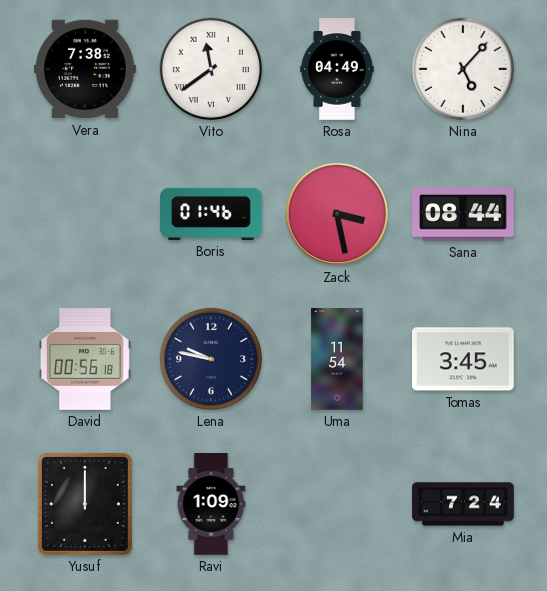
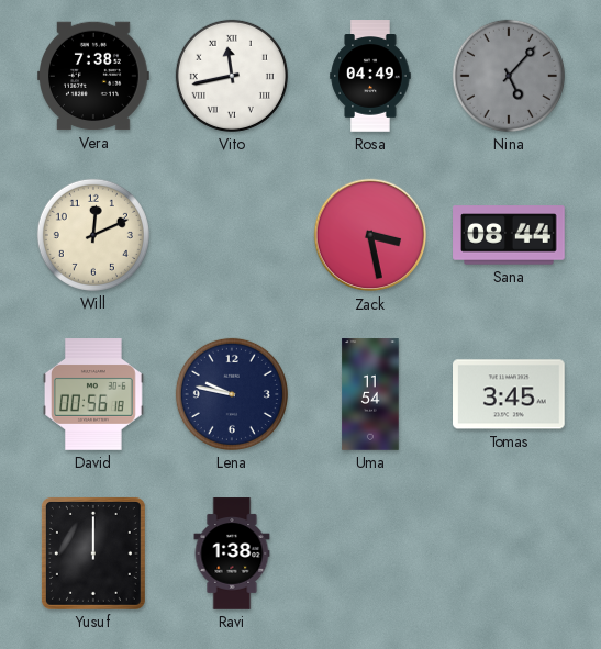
Vito: 11:39 -> 11:43 (232, 76)
Nina dial: white -> grey (509, 76)
Will: none -> 12:11 (93, 235)
Boris: 01:46 -> none (211, 214)
Ravi: 1:09 -> 1:38 (232, 553)
Mia: 7:24 -> none (463, 504)
